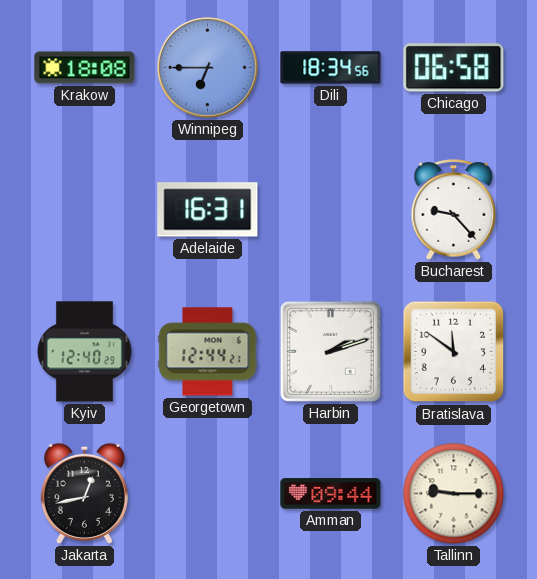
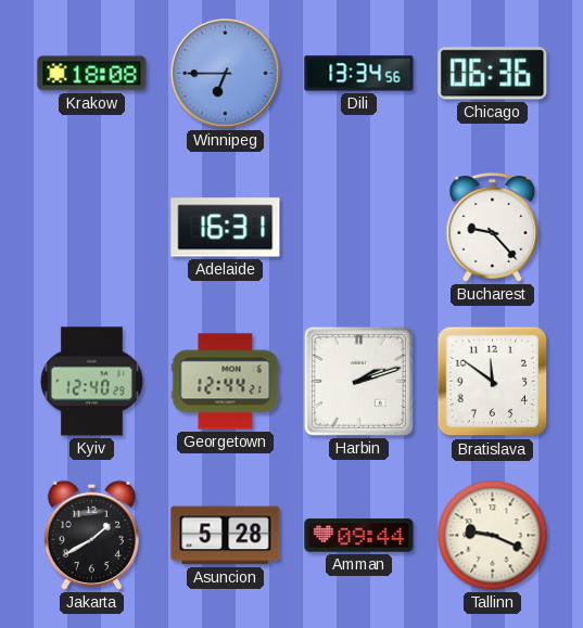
Dili: 18:34 -> 13:34 (359, 74)
Chicago: 06:58 -> 06:36 (493, 74)
Jakarta: 12:43 -> 1:40 (91, 535)
Asuncion: none -> 5:28 (226, 536)
Tallinn: 9:15 -> 9:19 (493, 536)
